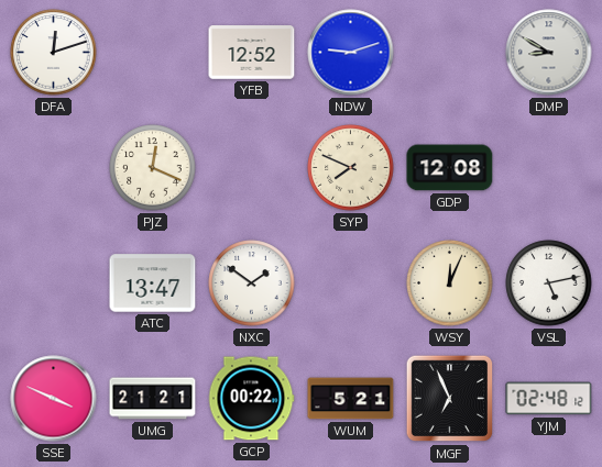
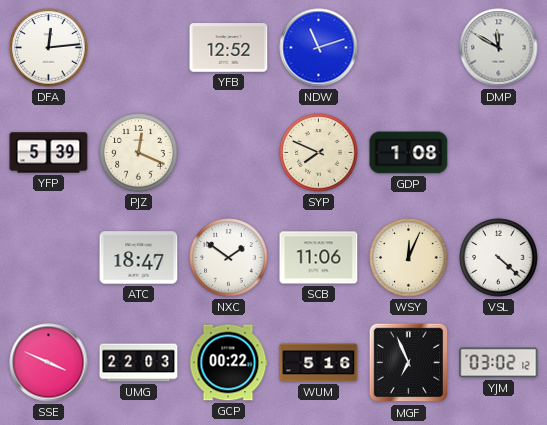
DFA: 12:12 -> 12:14 (49, 48)
NDW: 9:12 -> 11:12 (319, 48)
DMP: 8:50 -> 11:50 (499, 48)
YFP: none -> 5:39 (49, 153)
GDP: 12:08 -> 1:08 (409, 153)
ATC: 13:47 -> 18:47 (139, 258)
SCB: none -> 11:06 (319, 258)
VSL: 5:13 -> 4:22 (499, 258)
UMG: 21:21 -> 22:03 (139, 363)
WUM: 5:21 -> 5:16 (319, 363)
YJM: 02:48 -> 03:02 (499, 363)
